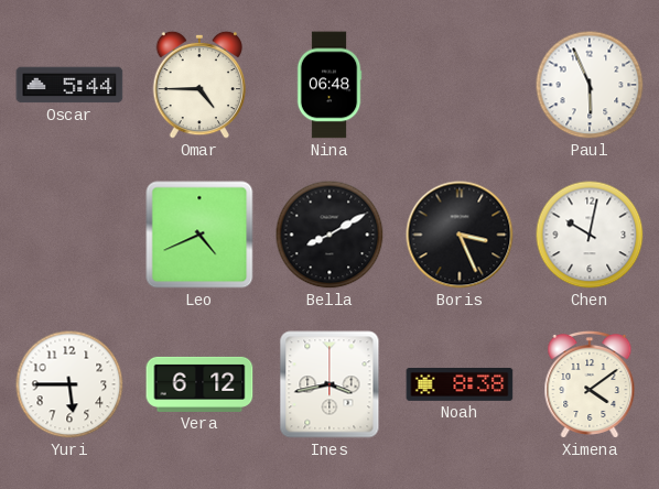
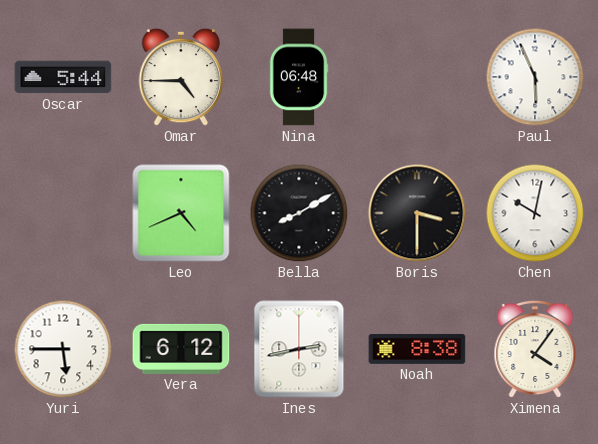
Boris: 3:26 -> 3:30 (417, 213)
Ines: 3:43 -> 2:43 (299, 349)
Ximena: 4:09 -> 4:06 (535, 349)
